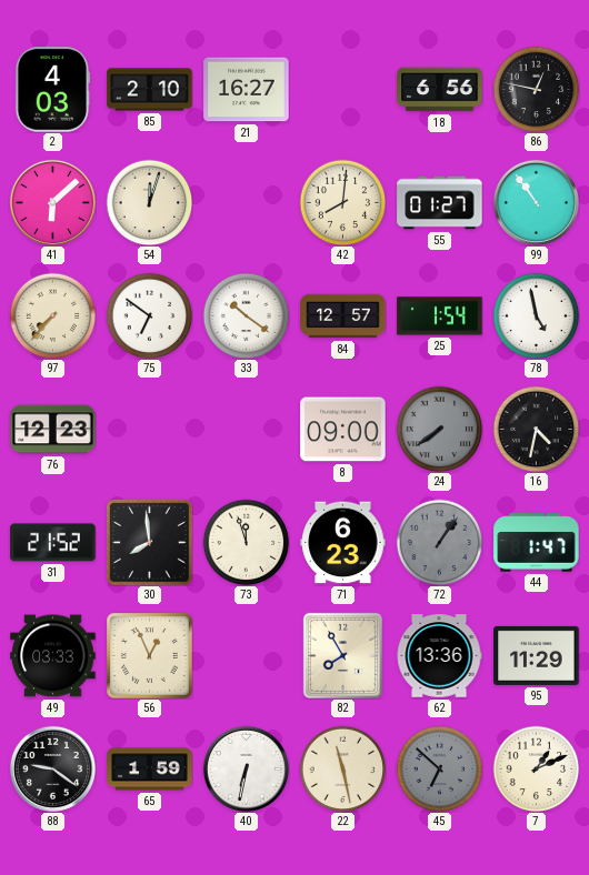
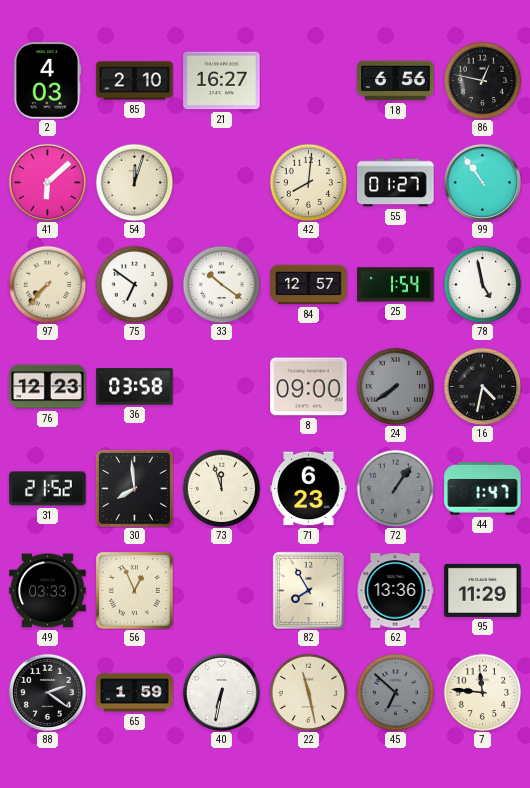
36: none -> 03:58 (135, 387)
88: 9:21 -> 2:21 (47, 692)
7: 1:11 -> 11:46 (482, 692)
